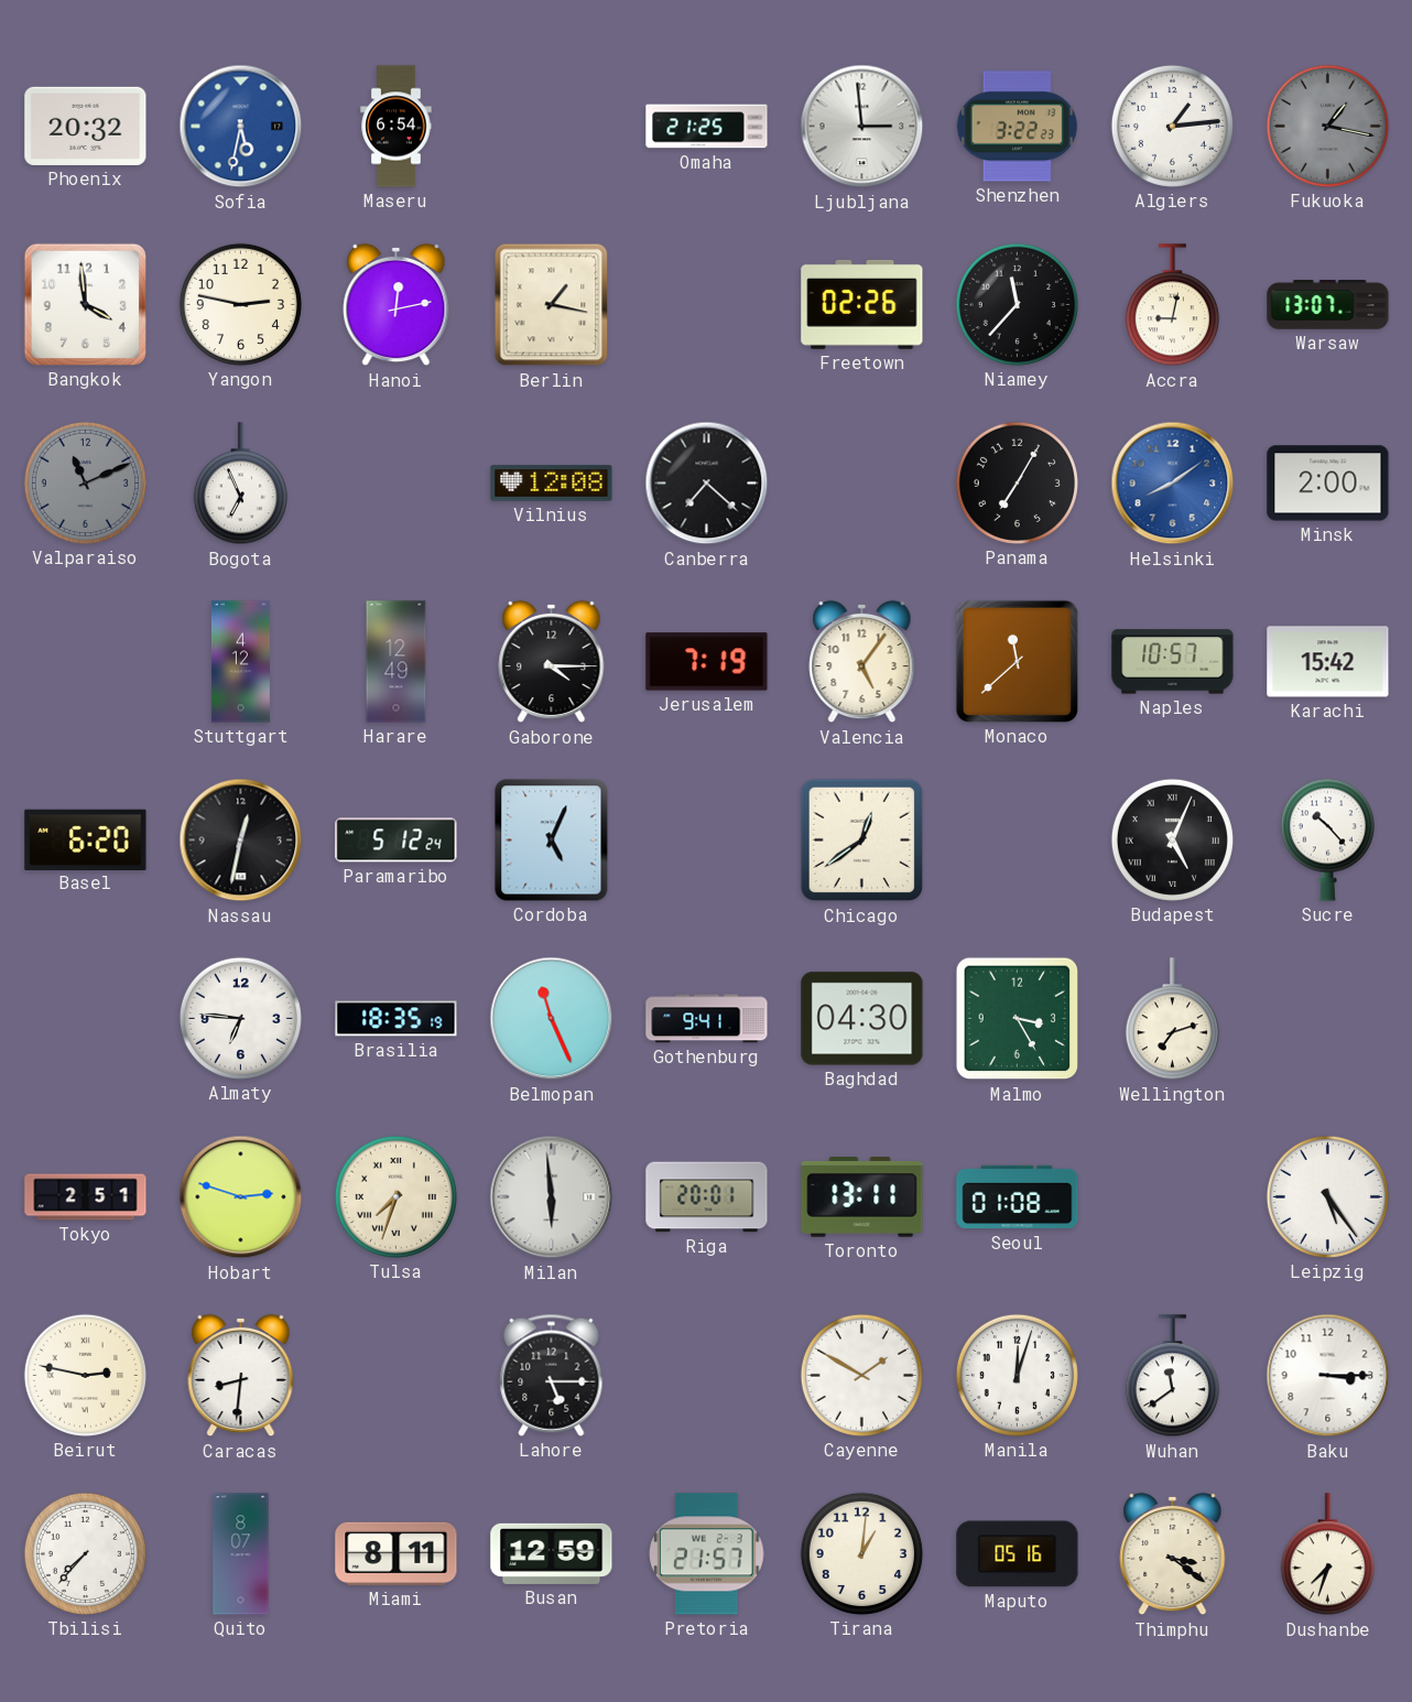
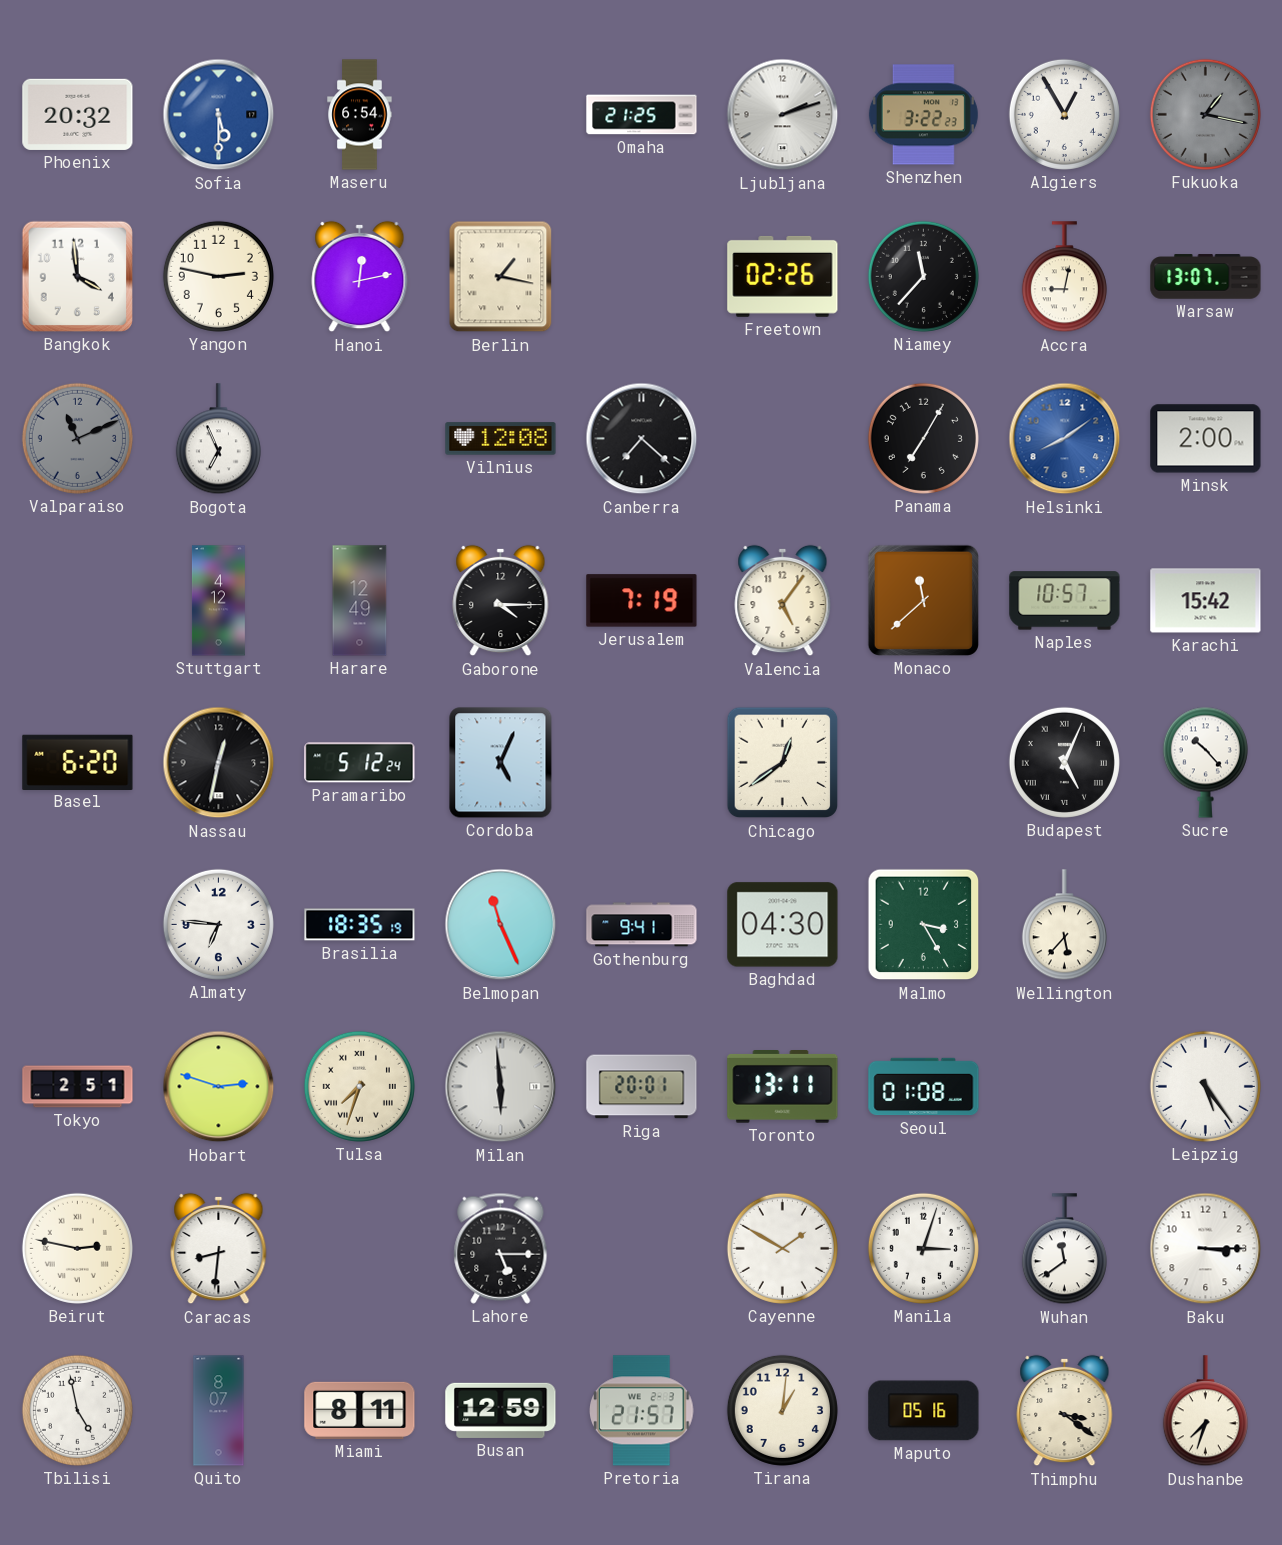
Sofia: 5:32 -> 5:30 (219, 115)
Ljubljana: 2:59 -> 2:12 (783, 115)
Algiers: 1:14 -> 12:55 (1064, 114)
Wellington: 7:12 -> 5:37 (1064, 925)
Manila: 12:03 -> 3:03 (923, 1248)
Tbilisi: 7:37 -> 4:58 (77, 1410)
